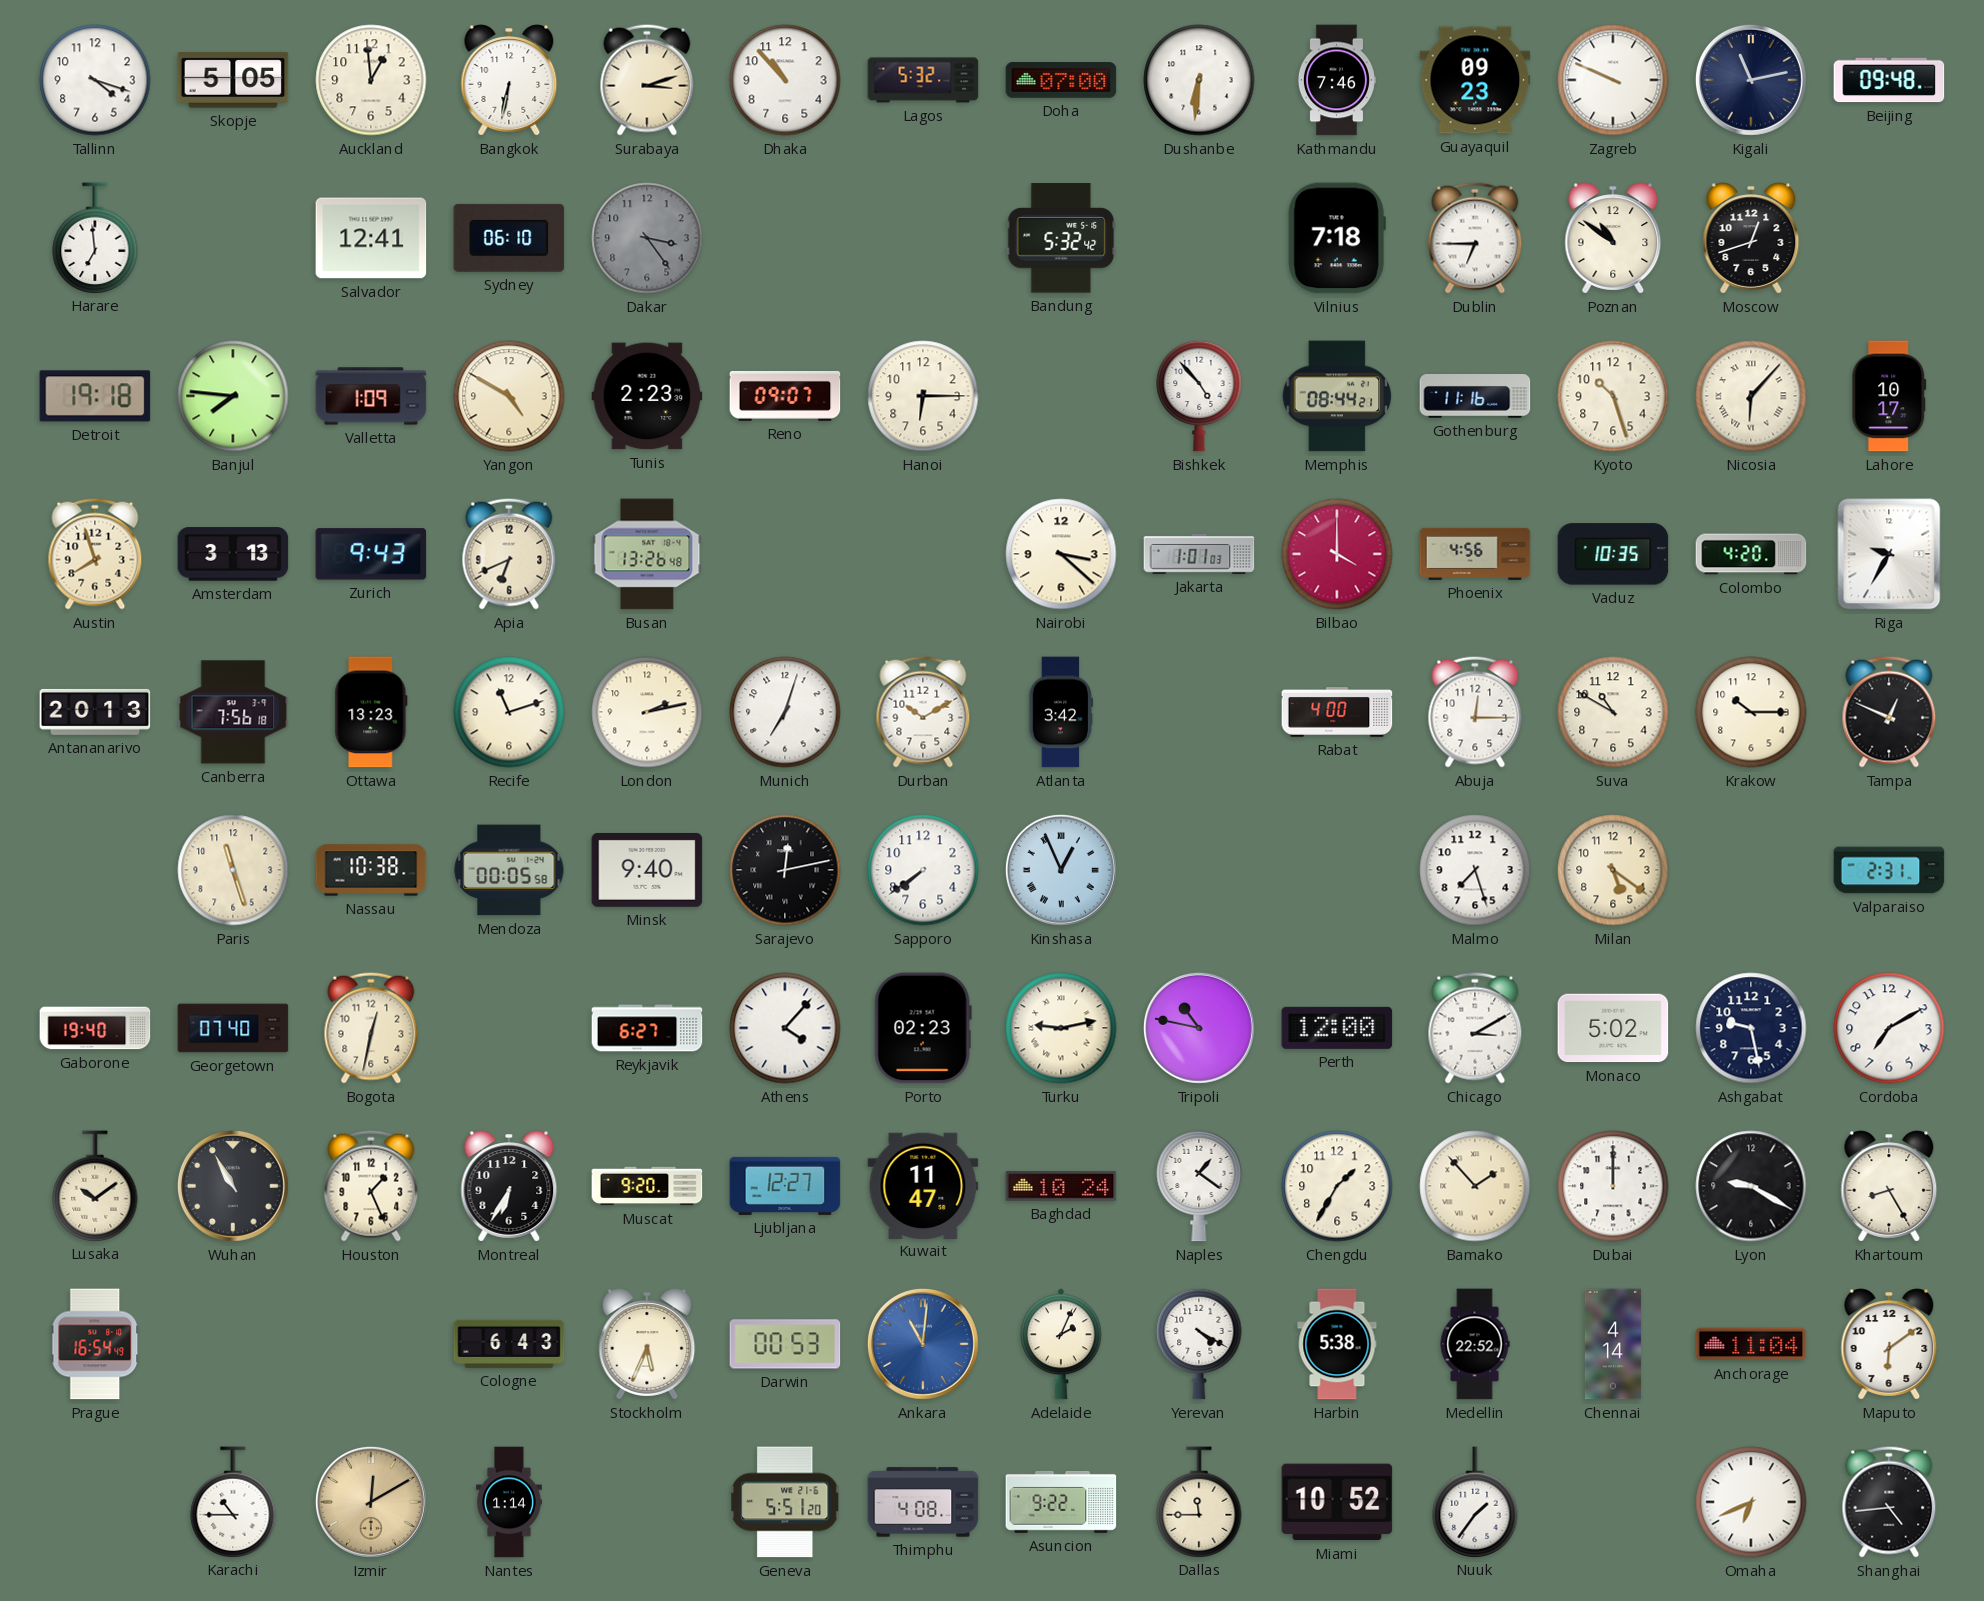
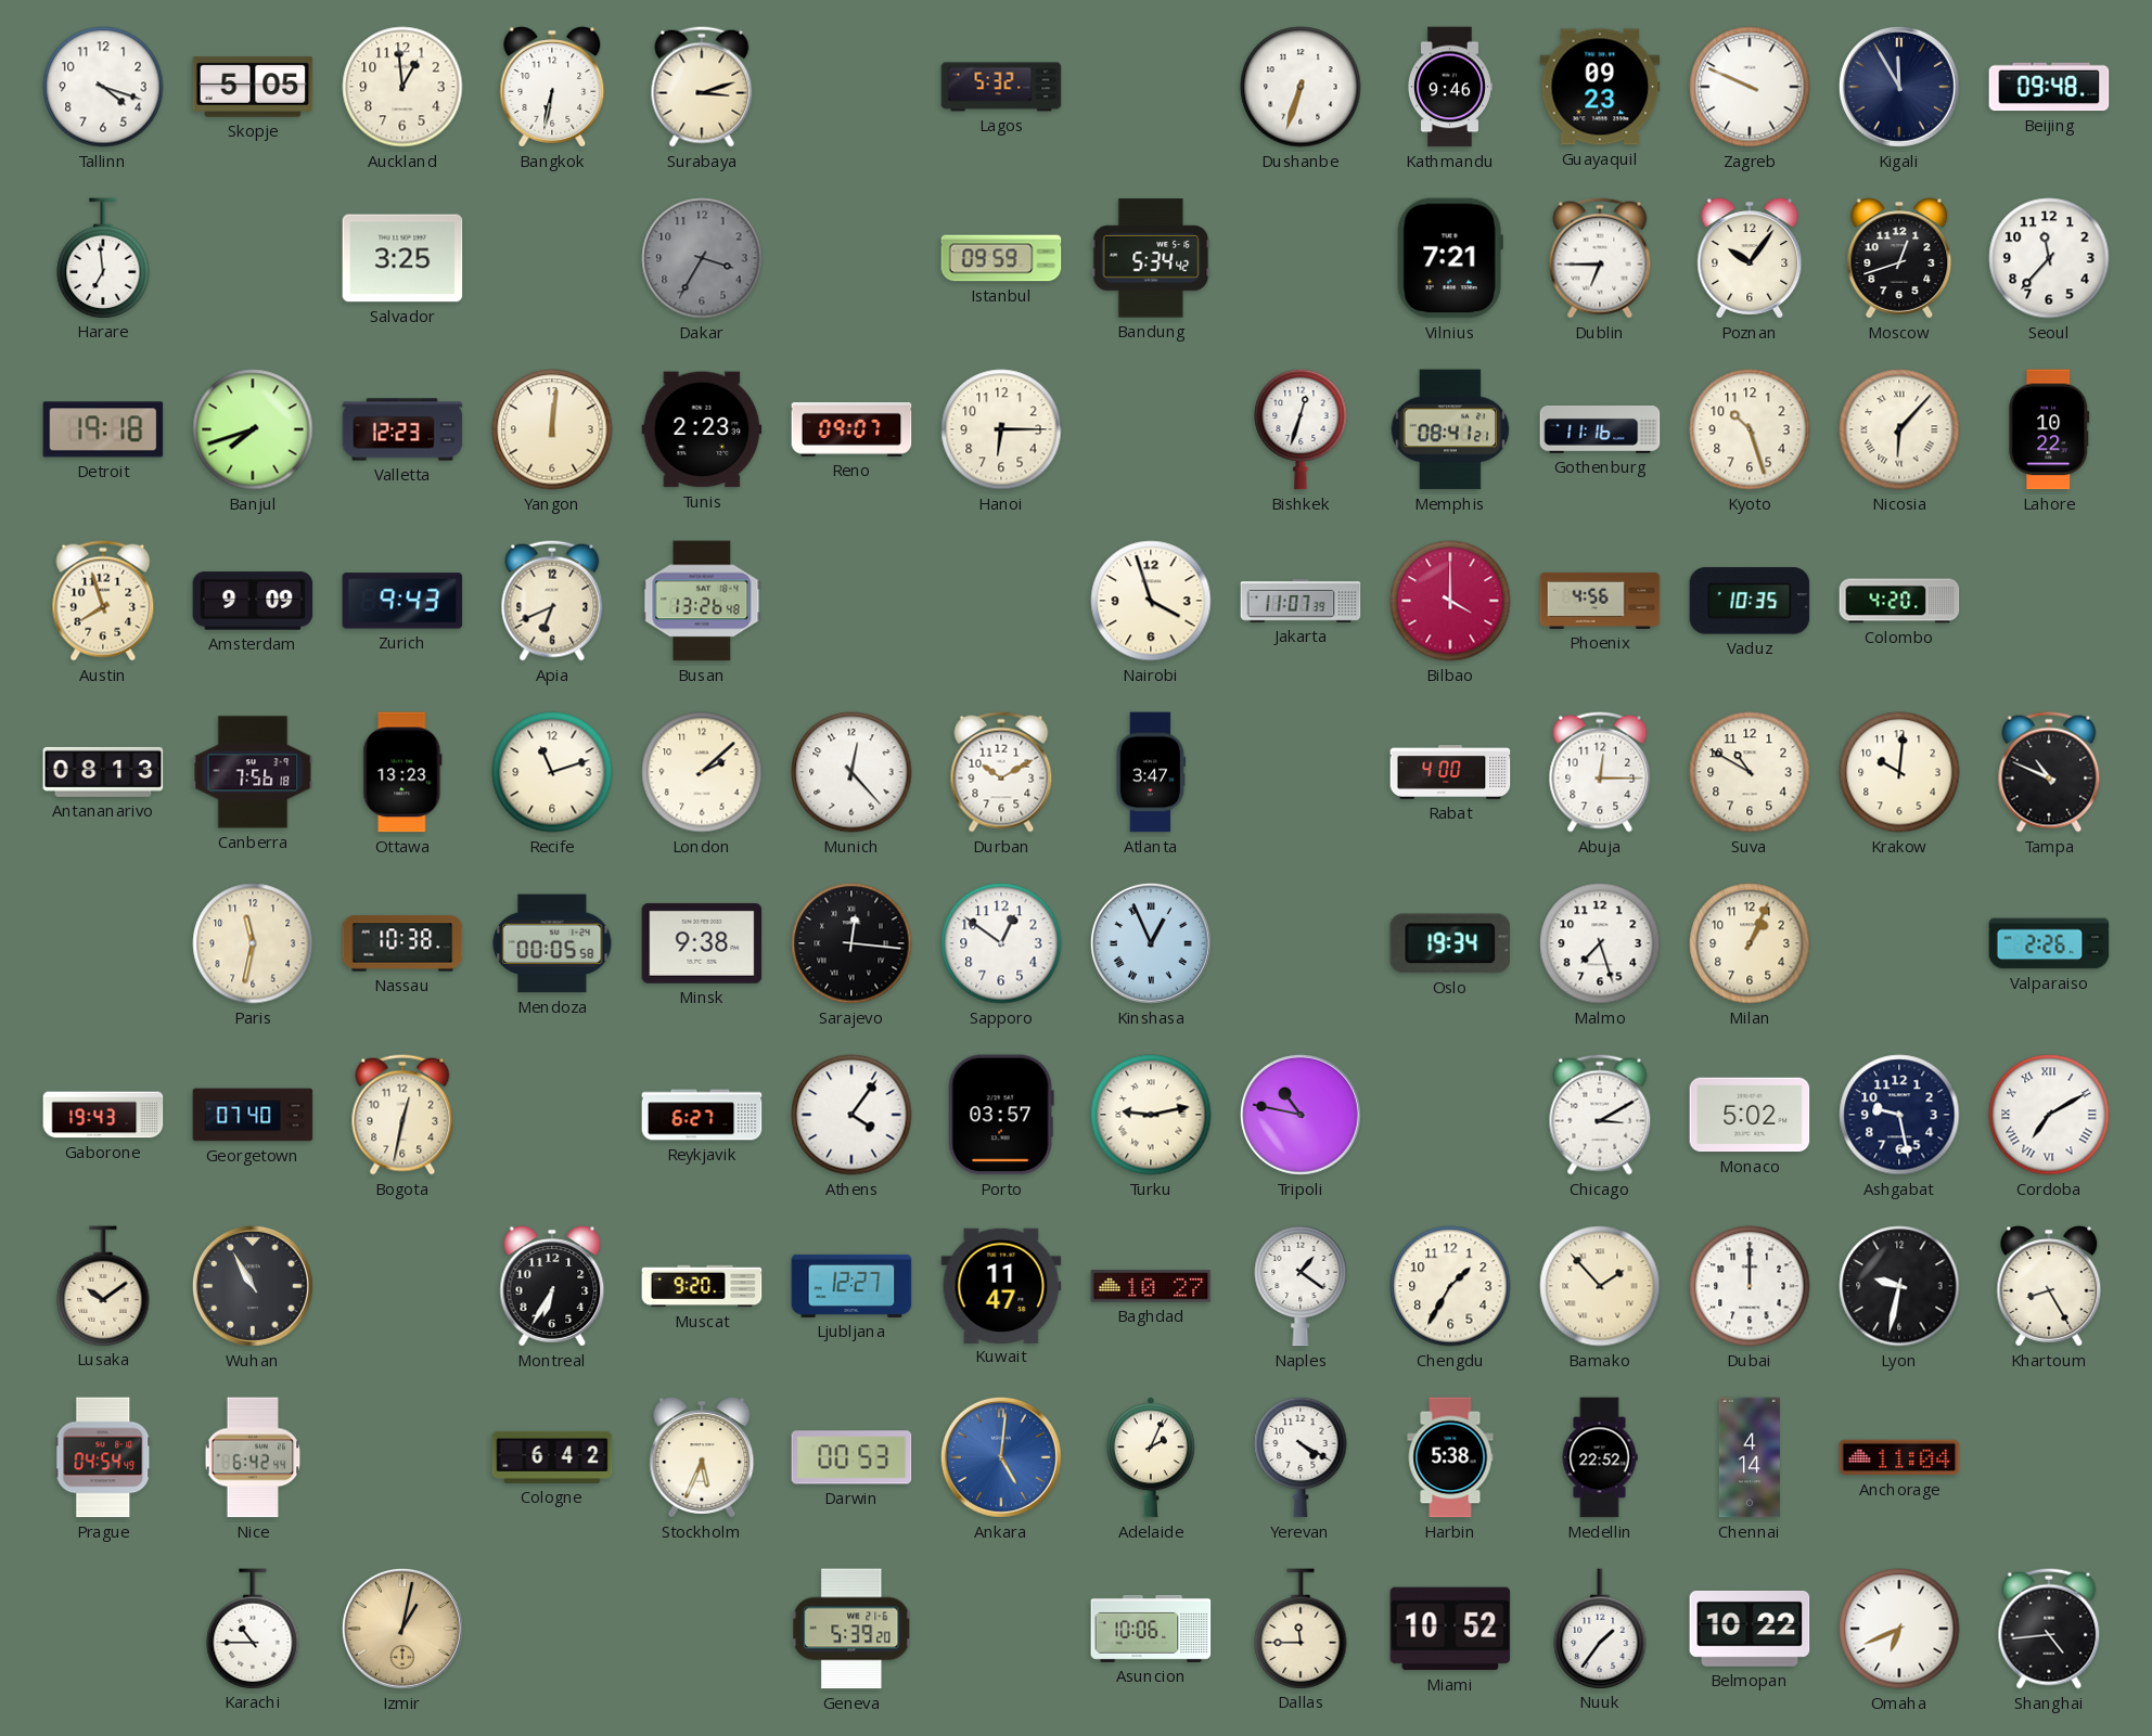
Dhaka: 10:53 -> none (785, 80)
Doha: 07:00 -> none (1061, 80)
Dushanbe: 6:31 -> 6:33 (1301, 87)
Kathmandu: 7:46 -> 9:46 (1449, 87)
Kigali: 11:13 -> 11:55 (1899, 87)
Salvador: 12:41 -> 3:25 (402, 258)
Sydney: 06:10 -> none (509, 238)
Dakar: 3:24 -> 3:35 (702, 258)
Istanbul: none -> 09:59 (1001, 258)
Bandung: 5:32 -> 5:34 (1151, 258)
Vilnius: 7:18 -> 7:21 (1450, 258)
Poznan: 10:51 -> 10:06 (1750, 258)
Seoul: none -> 11:37 (2049, 258)
Banjul: 7:46 -> 7:42 (253, 429)
Valletta: 1:09 -> 12:23 (402, 429)
Yangon: 4:50 -> 12:01 (552, 429)
Bishkek: 4:53 -> 12:33 (1301, 429)
Memphis: 08:44 -> 08:41 (1450, 429)
Lahore: 10:17 -> 10:22 (2049, 429)
Amsterdam: 3:13 -> 9:09 (253, 601)
Nairobi: 3:22 -> 3:57 (1151, 601)
Jakarta: 1:01 -> 11:07 (1301, 602)
Riga: 9:35 -> none (1889, 554)
Antananarivo: 20:13 -> 08:13 (103, 772)
London: 2:13 -> 2:08 (702, 772)
Munich: 7:03 -> 12:23 (851, 772)
Atlanta: 3:42 -> 3:47 (1151, 772)
Krakow: 10:15 -> 10:01 (1899, 772)
Tampa: 12:49 -> 10:49 (2049, 772)
Paris: 11:27 -> 11:32 (253, 943)
Minsk: 9:40 -> 9:38 (702, 943)
Sarajevo: 12:13 -> 12:16 (851, 943)
Sapporo: 7:39 -> 12:51 (1001, 943)
Oslo: none -> 19:34 (1450, 943)
Milan: 5:21 -> 1:04 (1750, 943)
Valparaiso: 2:31 -> 2:26 (2049, 943)
Gaborone: 19:40 -> 19:43 (103, 1115)
Athens: 4:07 -> 4:06 (851, 1115)
Porto: 02:23 -> 03:57 (1001, 1115)
Perth: 12:00 -> none (1337, 1028)
Cordoba numerals: Arabic -> Roman (2049, 1115)
Houston: 1:26 -> none (371, 1186)
Baghdad: 10:24 -> 10:27 (1151, 1286)
Lyon: 9:20 -> 9:32 (1899, 1286)
Prague: 16:54 -> 04:54 (103, 1457)
Nice: none -> 6:42 (253, 1457)
Cologne: 6:43 -> 6:42 (552, 1457)
Ankara: 11:01 -> 5:01 (1001, 1457)
Maputo: 6:09 -> none (1889, 1344)
Izmir: 12:10 -> 1:02 (402, 1629)
Nantes: 1:14 -> none (509, 1502)
Geneva: 5:51 -> 5:39 (851, 1629)
Thimphu: 4:08 -> none (923, 1502)
Asuncion: 9:22 -> 10:06 (1151, 1629)
Belmopan: none -> 10:22 (1750, 1629)
